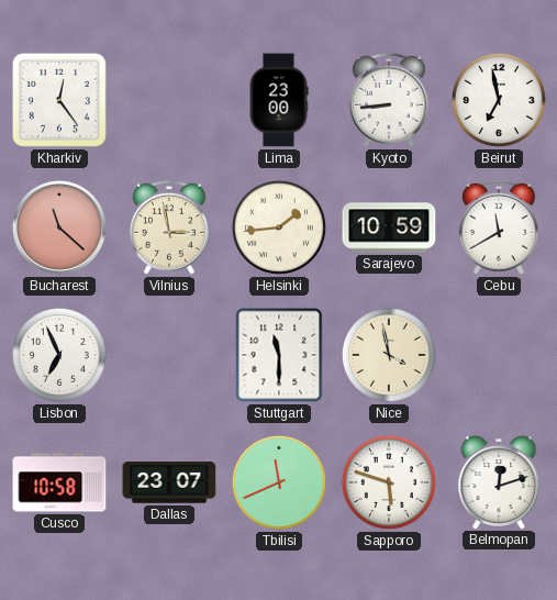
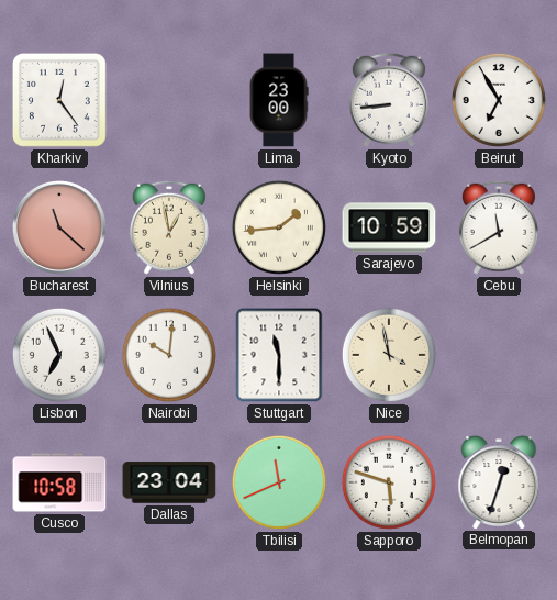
Beirut: 6:58 -> 6:55 (499, 100)
Vilnius: 2:58 -> 12:58 (169, 227)
Nairobi: none -> 10:01 (169, 355)
Dallas: 23:07 -> 23:04 (169, 482)
Belmopan: 12:12 -> 12:33 (499, 482)
